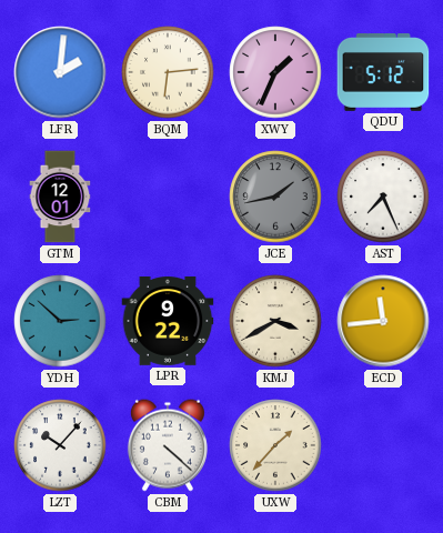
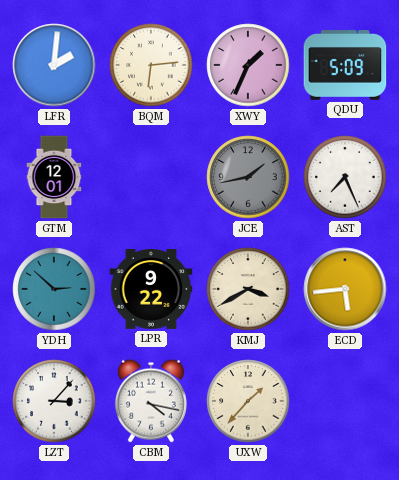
QDU: 5:12 -> 5:09 (345, 66)
ECD: 11:44 -> 5:44 (345, 289)
LZT: 10:07 -> 3:07 (54, 401)
CBM: 4:22 -> 4:17 (151, 401)
